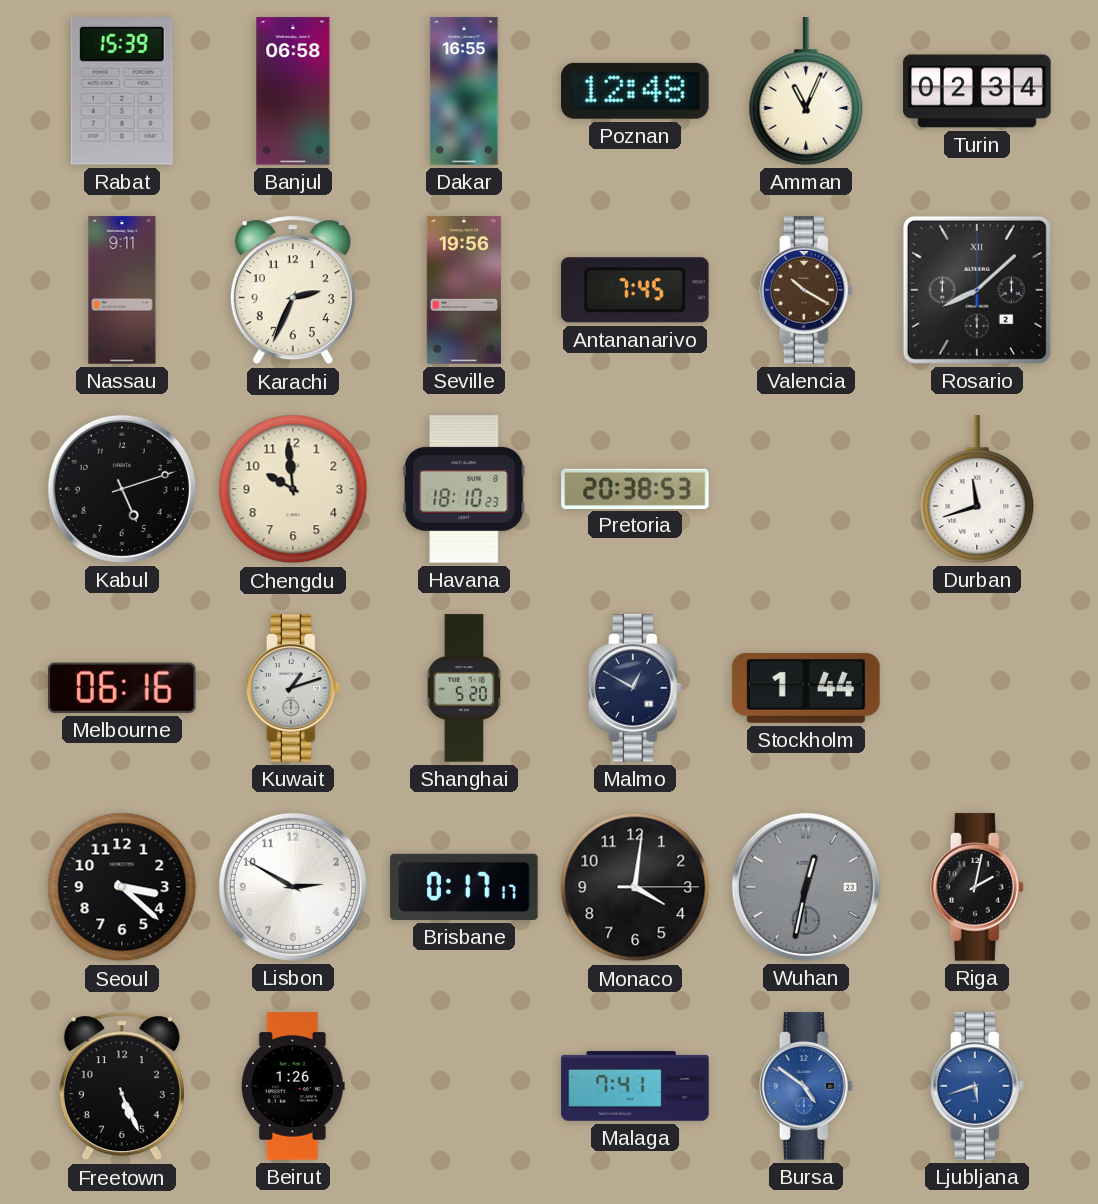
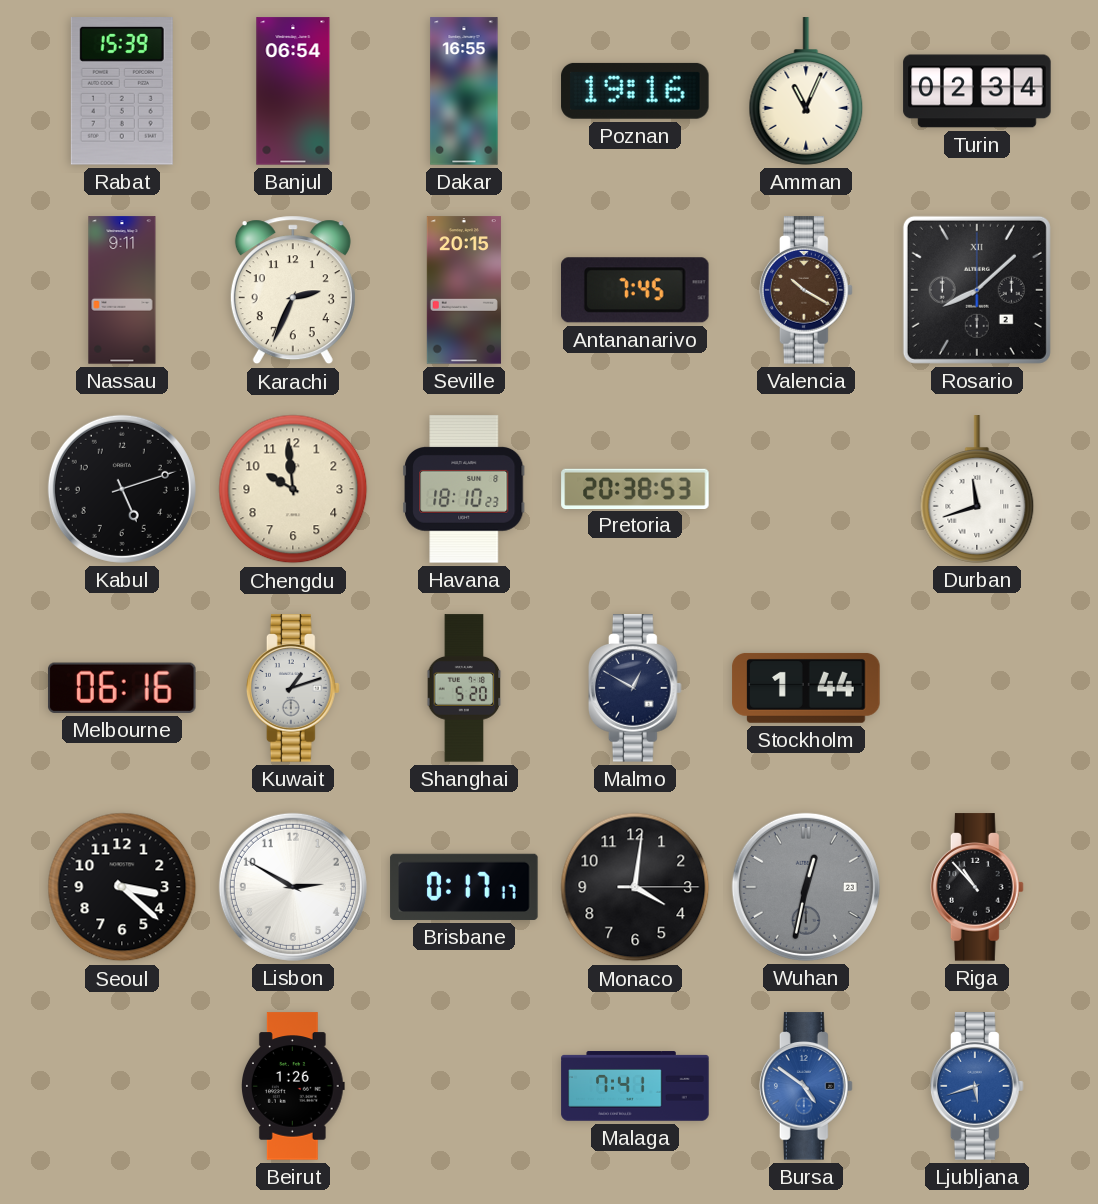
Banjul: 06:58 -> 06:54 (293, 91)
Poznan: 12:48 -> 19:16 (635, 91)
Seville: 19:56 -> 20:15 (464, 290)
Riga: 2:02 -> 10:53 (977, 887)
Freetown: 5:26 -> none (122, 1086)
